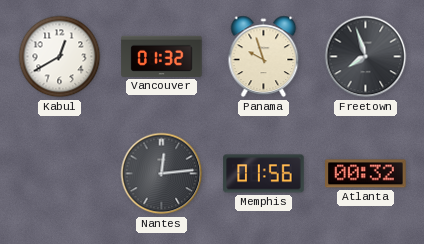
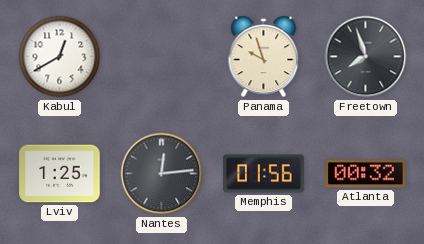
Vancouver: 01:32 -> none (162, 56)
Lviv: none -> 1:25 (60, 174)
